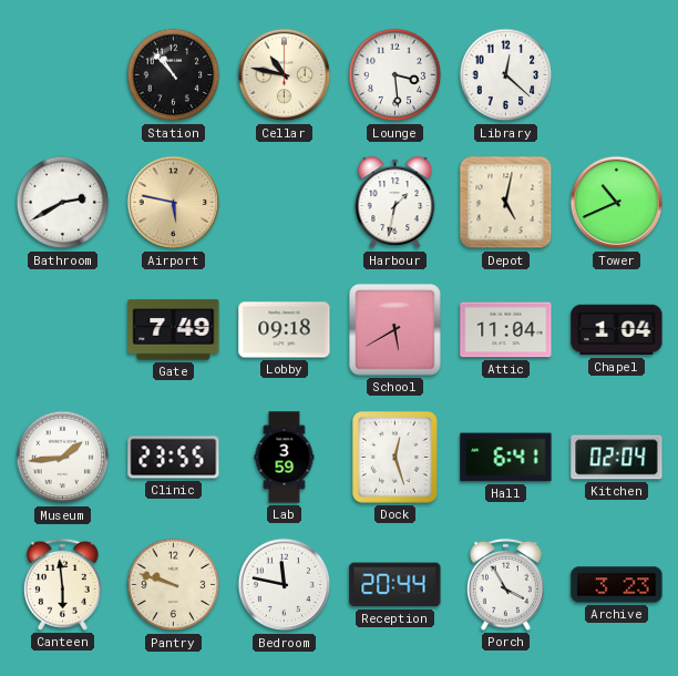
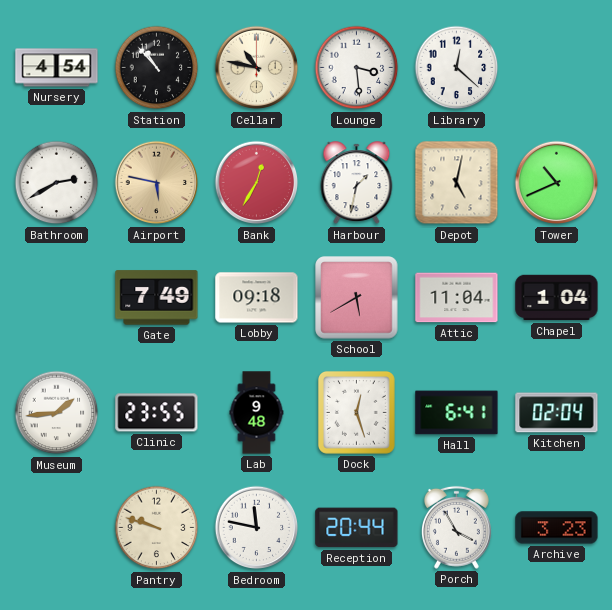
Nursery: none -> 4:54 (57, 68)
Bank: none -> 12:35 (257, 183)
Lab: 3:59 -> 9:48 (257, 413)
Canteen: 5:59 -> none (62, 584)
